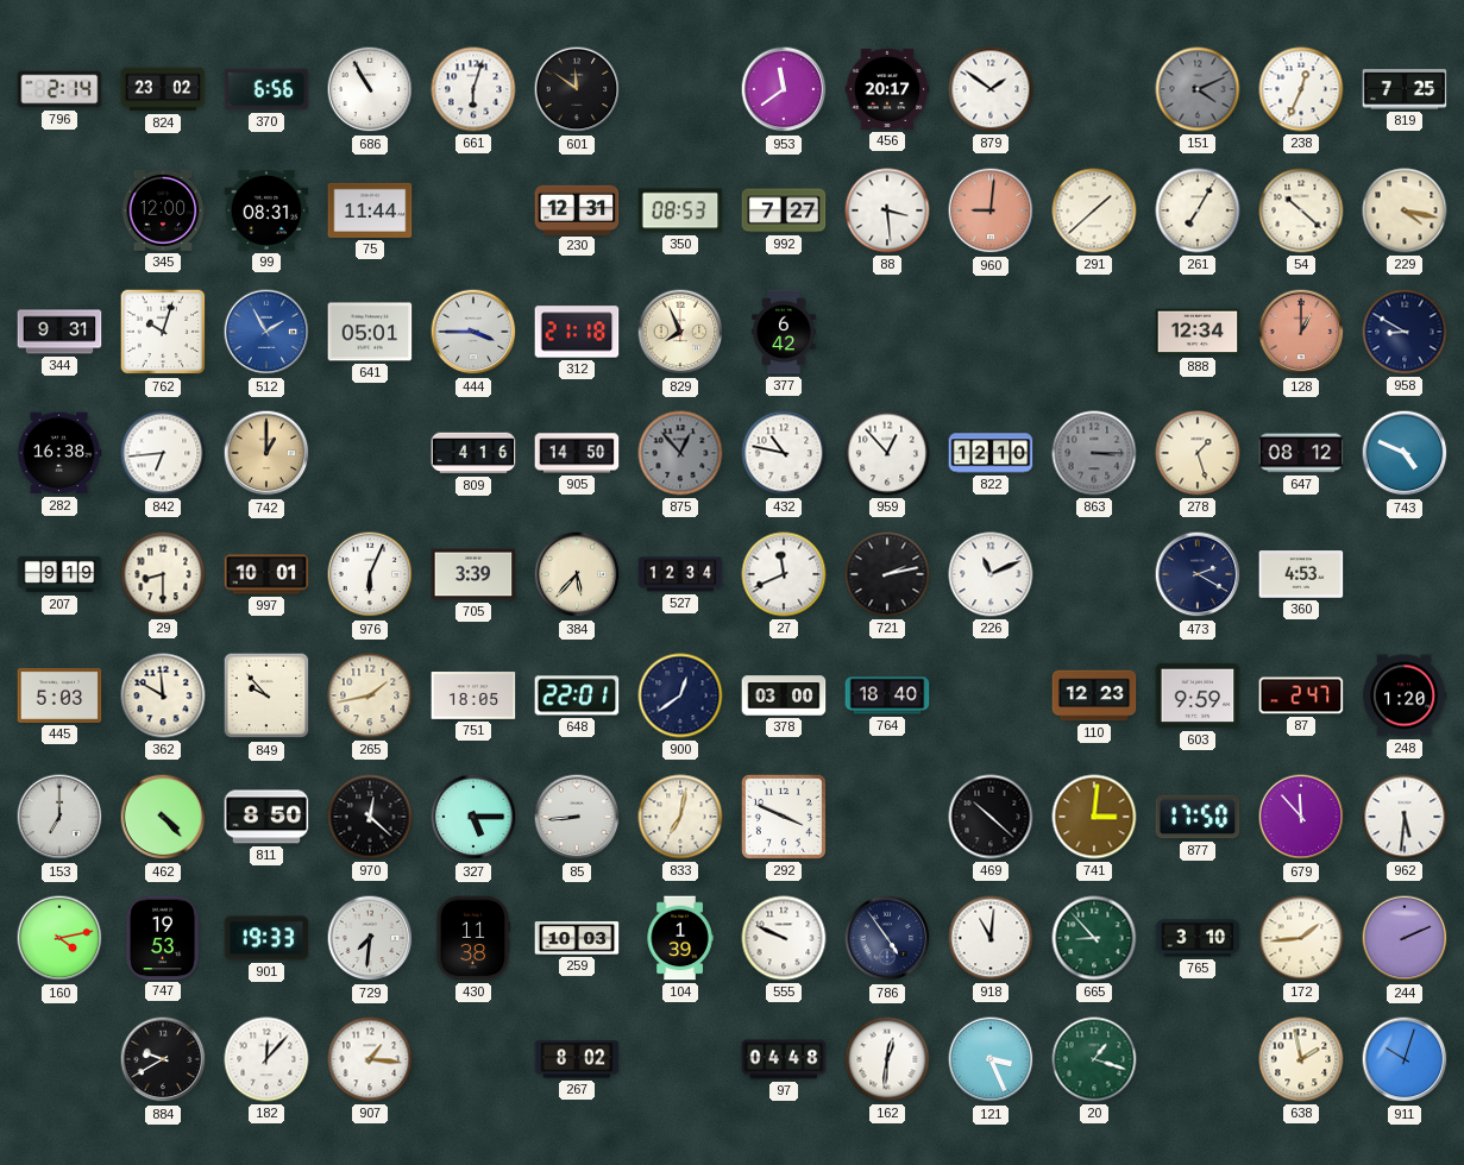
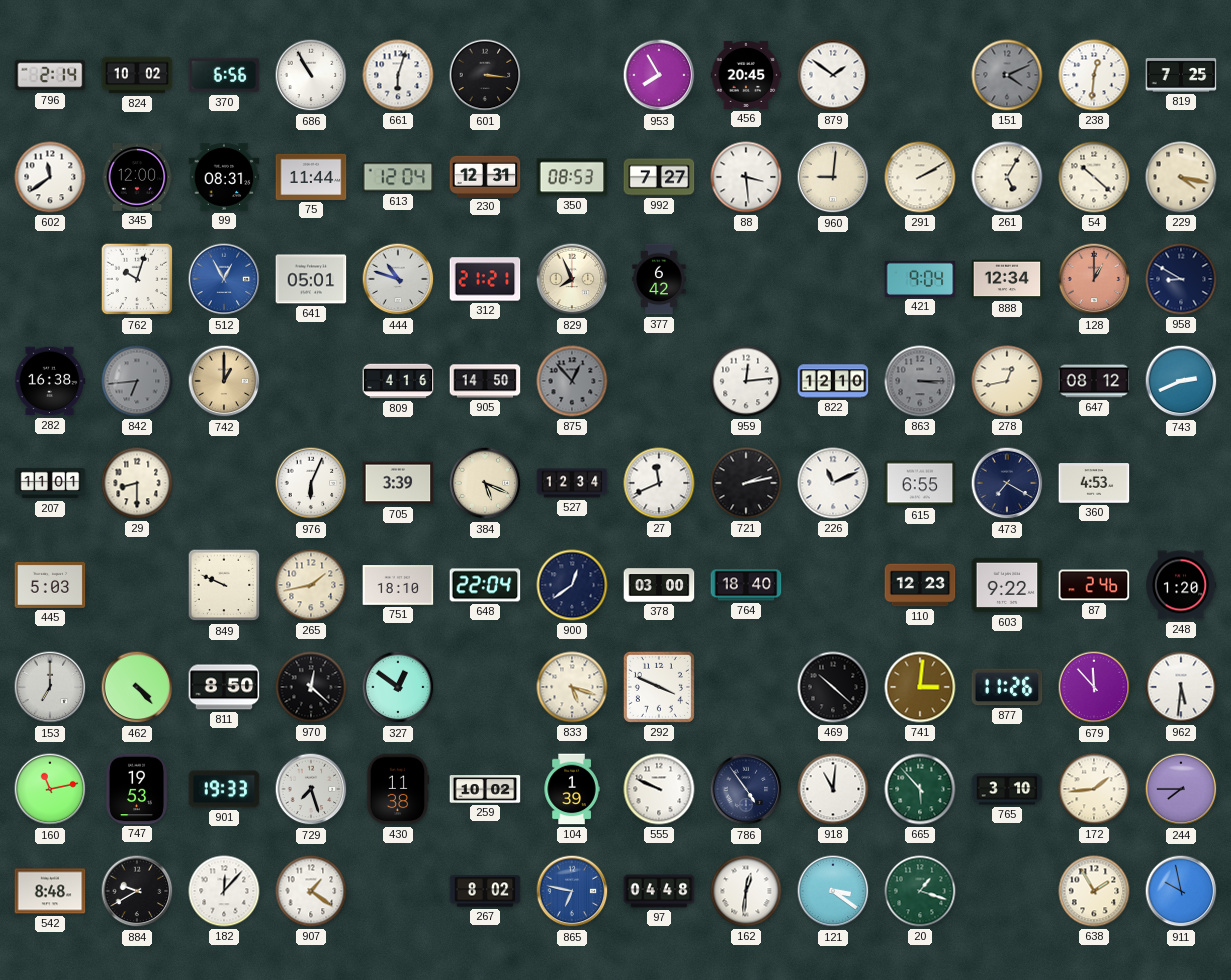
824: 23:02 -> 10:02 (137, 75)
601: 11:51 -> 3:16 (485, 75)
953: 11:39 -> 7:55 (659, 75)
456: 20:17 -> 20:45 (746, 75)
238: 12:34 -> 12:31 (1094, 75)
602: none -> 11:39 (50, 177)
613: none -> 12:04 (398, 177)
960 dial: salmon -> cream (833, 177)
291: 1:38 -> 2:10 (920, 177)
261: 7:05 -> 5:05 (1007, 177)
344: 9:31 -> none (59, 332)
512: 1:55 -> 12:55 (224, 279)
444: 3:45 -> 10:48 (398, 279)
312: 21:18 -> 21:21 (485, 279)
421: none -> 9:04 (920, 279)
842 dial: white -> grey (137, 381)
432: 10:47 -> none (784, 453)
959: 12:53 -> 12:14 (746, 381)
278: 1:27 -> 12:43 (1007, 381)
743: 4:49 -> 2:41 (1181, 381)
207: 9:19 -> 11:01 (50, 483)
997: 10:01 -> none (266, 574)
384: 5:37 -> 5:19 (485, 483)
615: none -> 6:55 (920, 483)
473: 2:20 -> 7:20 (1007, 483)
362: 11:50 -> none (163, 695)
849: 9:53 -> 9:49 (224, 585)
751: 18:05 -> 18:10 (398, 585)
648: 22:01 -> 22:04 (485, 585)
603: 9:59 -> 9:22 (1007, 585)
87: 2:47 -> 2:46 (1094, 585)
327: 5:15 -> 12:51 (398, 687)
85: 8:44 -> none (577, 817)
833: 7:02 -> 5:18 (572, 687)
877: 17:50 -> 11:26 (1007, 687)
160: 4:13 -> 11:13 (50, 789)
729: 7:31 -> 7:27 (311, 789)
259: 10:03 -> 10:02 (485, 789)
665: 8:53 -> 5:53 (920, 789)
244: 2:11 -> 7:45 (1181, 789)
542: none -> 8:48 (50, 891)
907: 1:16 -> 1:21 (311, 891)
865: none -> 6:47 (572, 891)
121: 3:26 -> 3:21 (833, 891)
638: 1:58 -> 1:55 (1094, 891)
911: 10:03 -> 9:58 (1181, 891)
